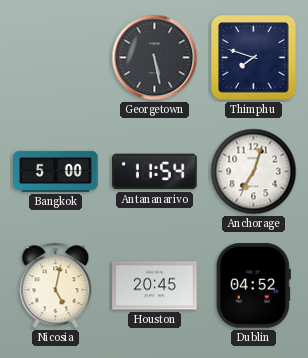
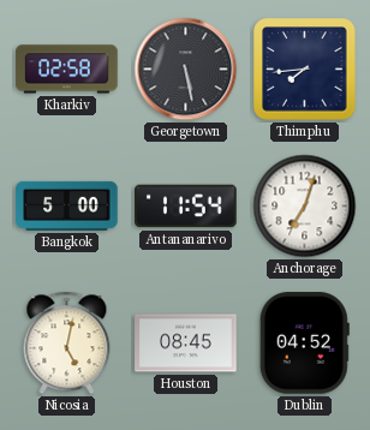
Kharkiv: none -> 02:58 (67, 70)
Thimphu: 7:48 -> 7:44 (305, 70)
Houston: 20:45 -> 08:45 (186, 344)
